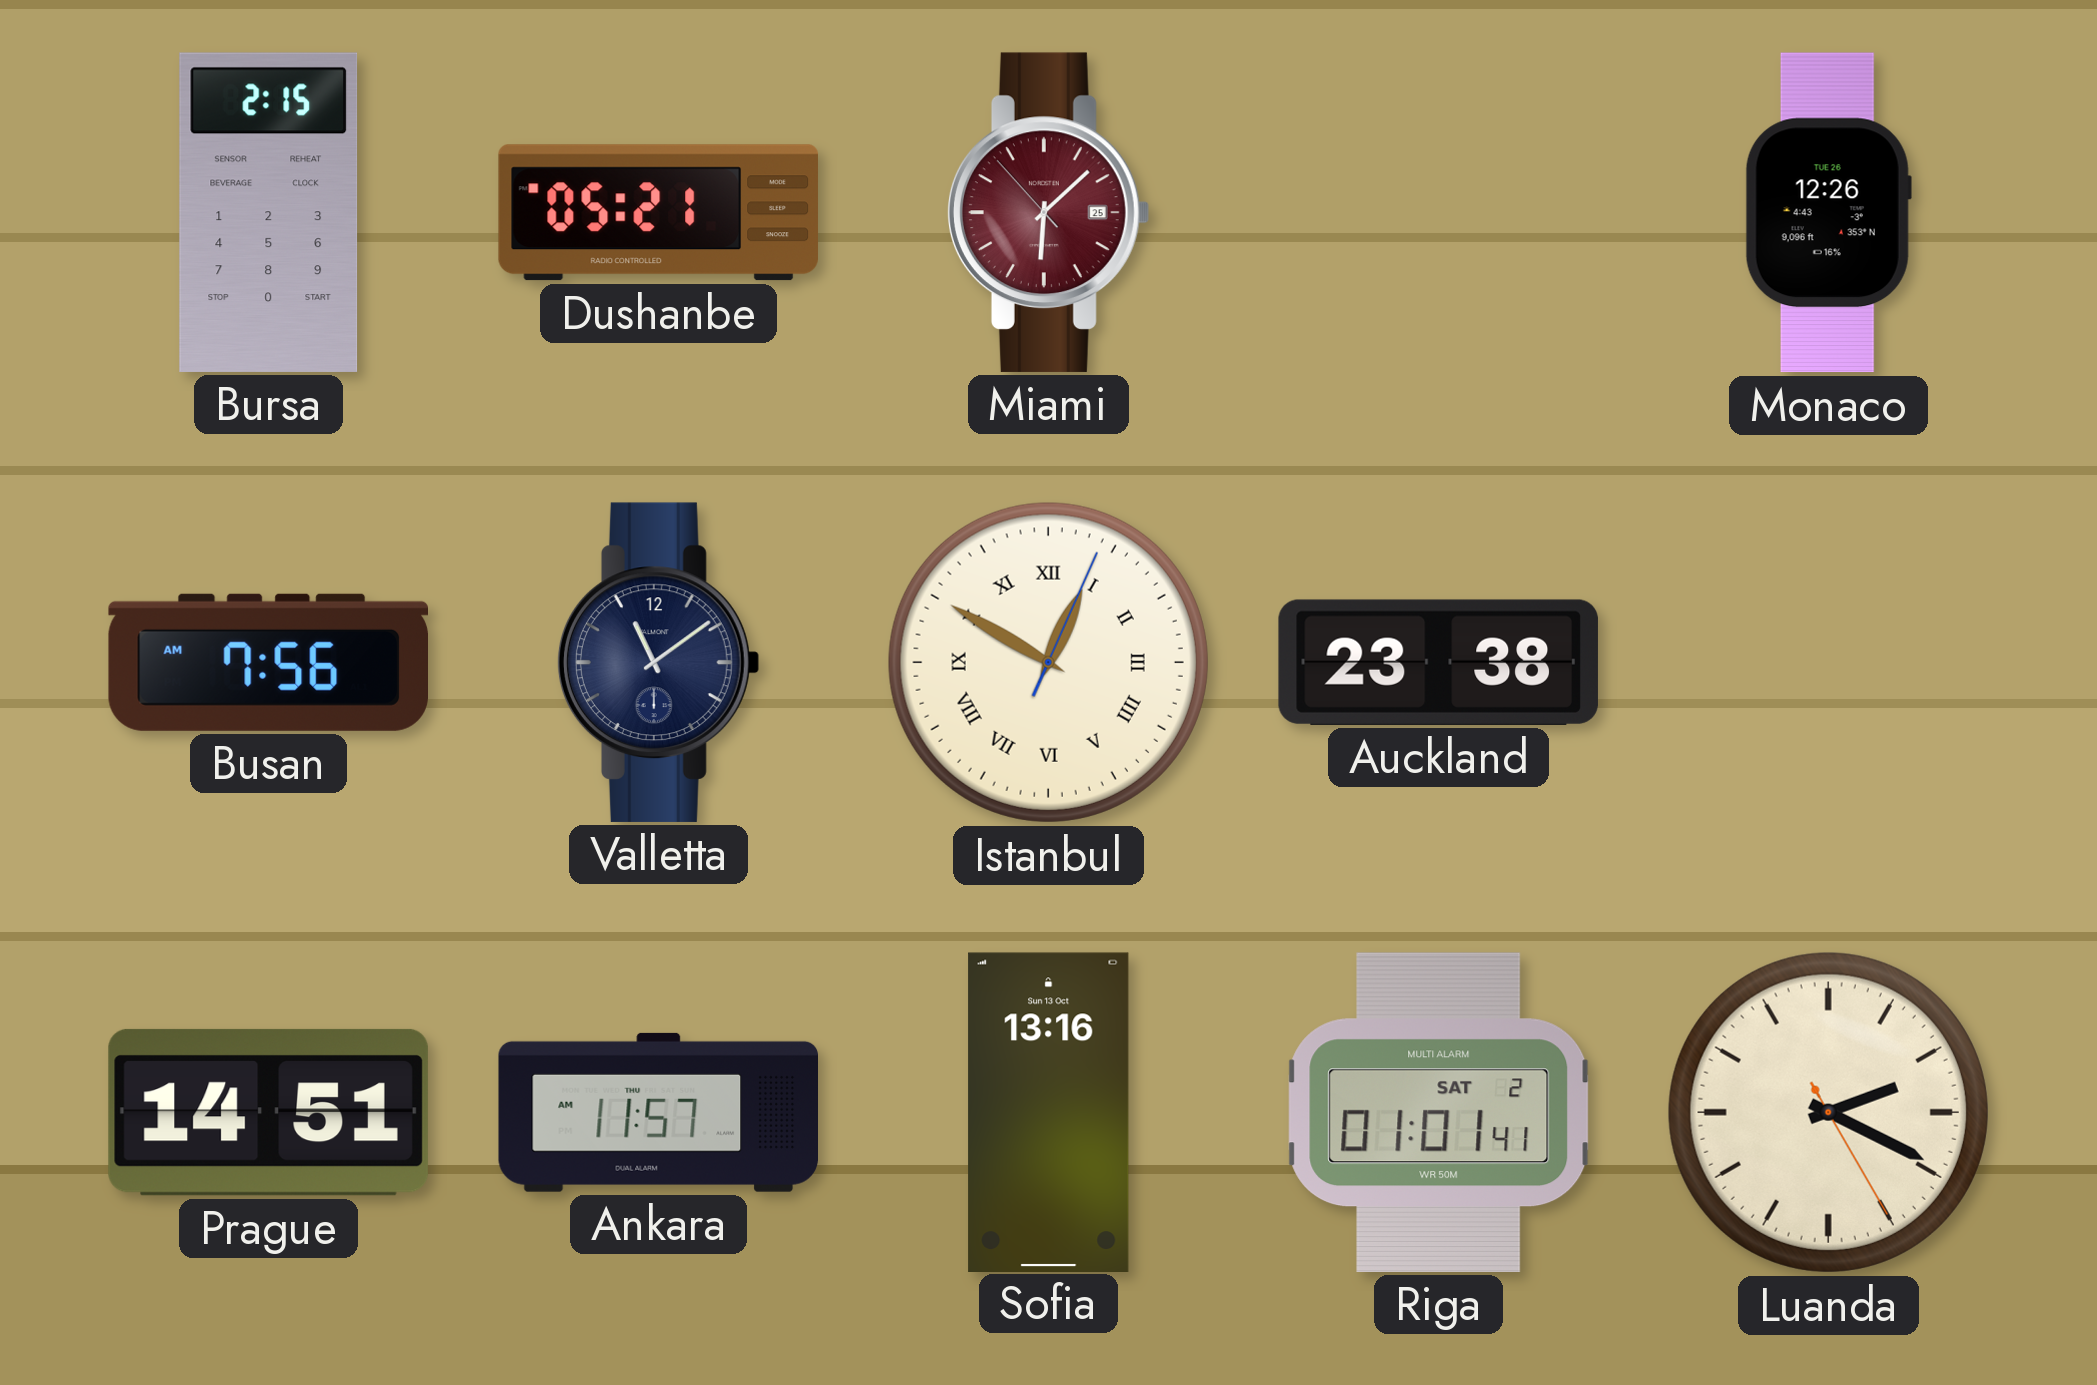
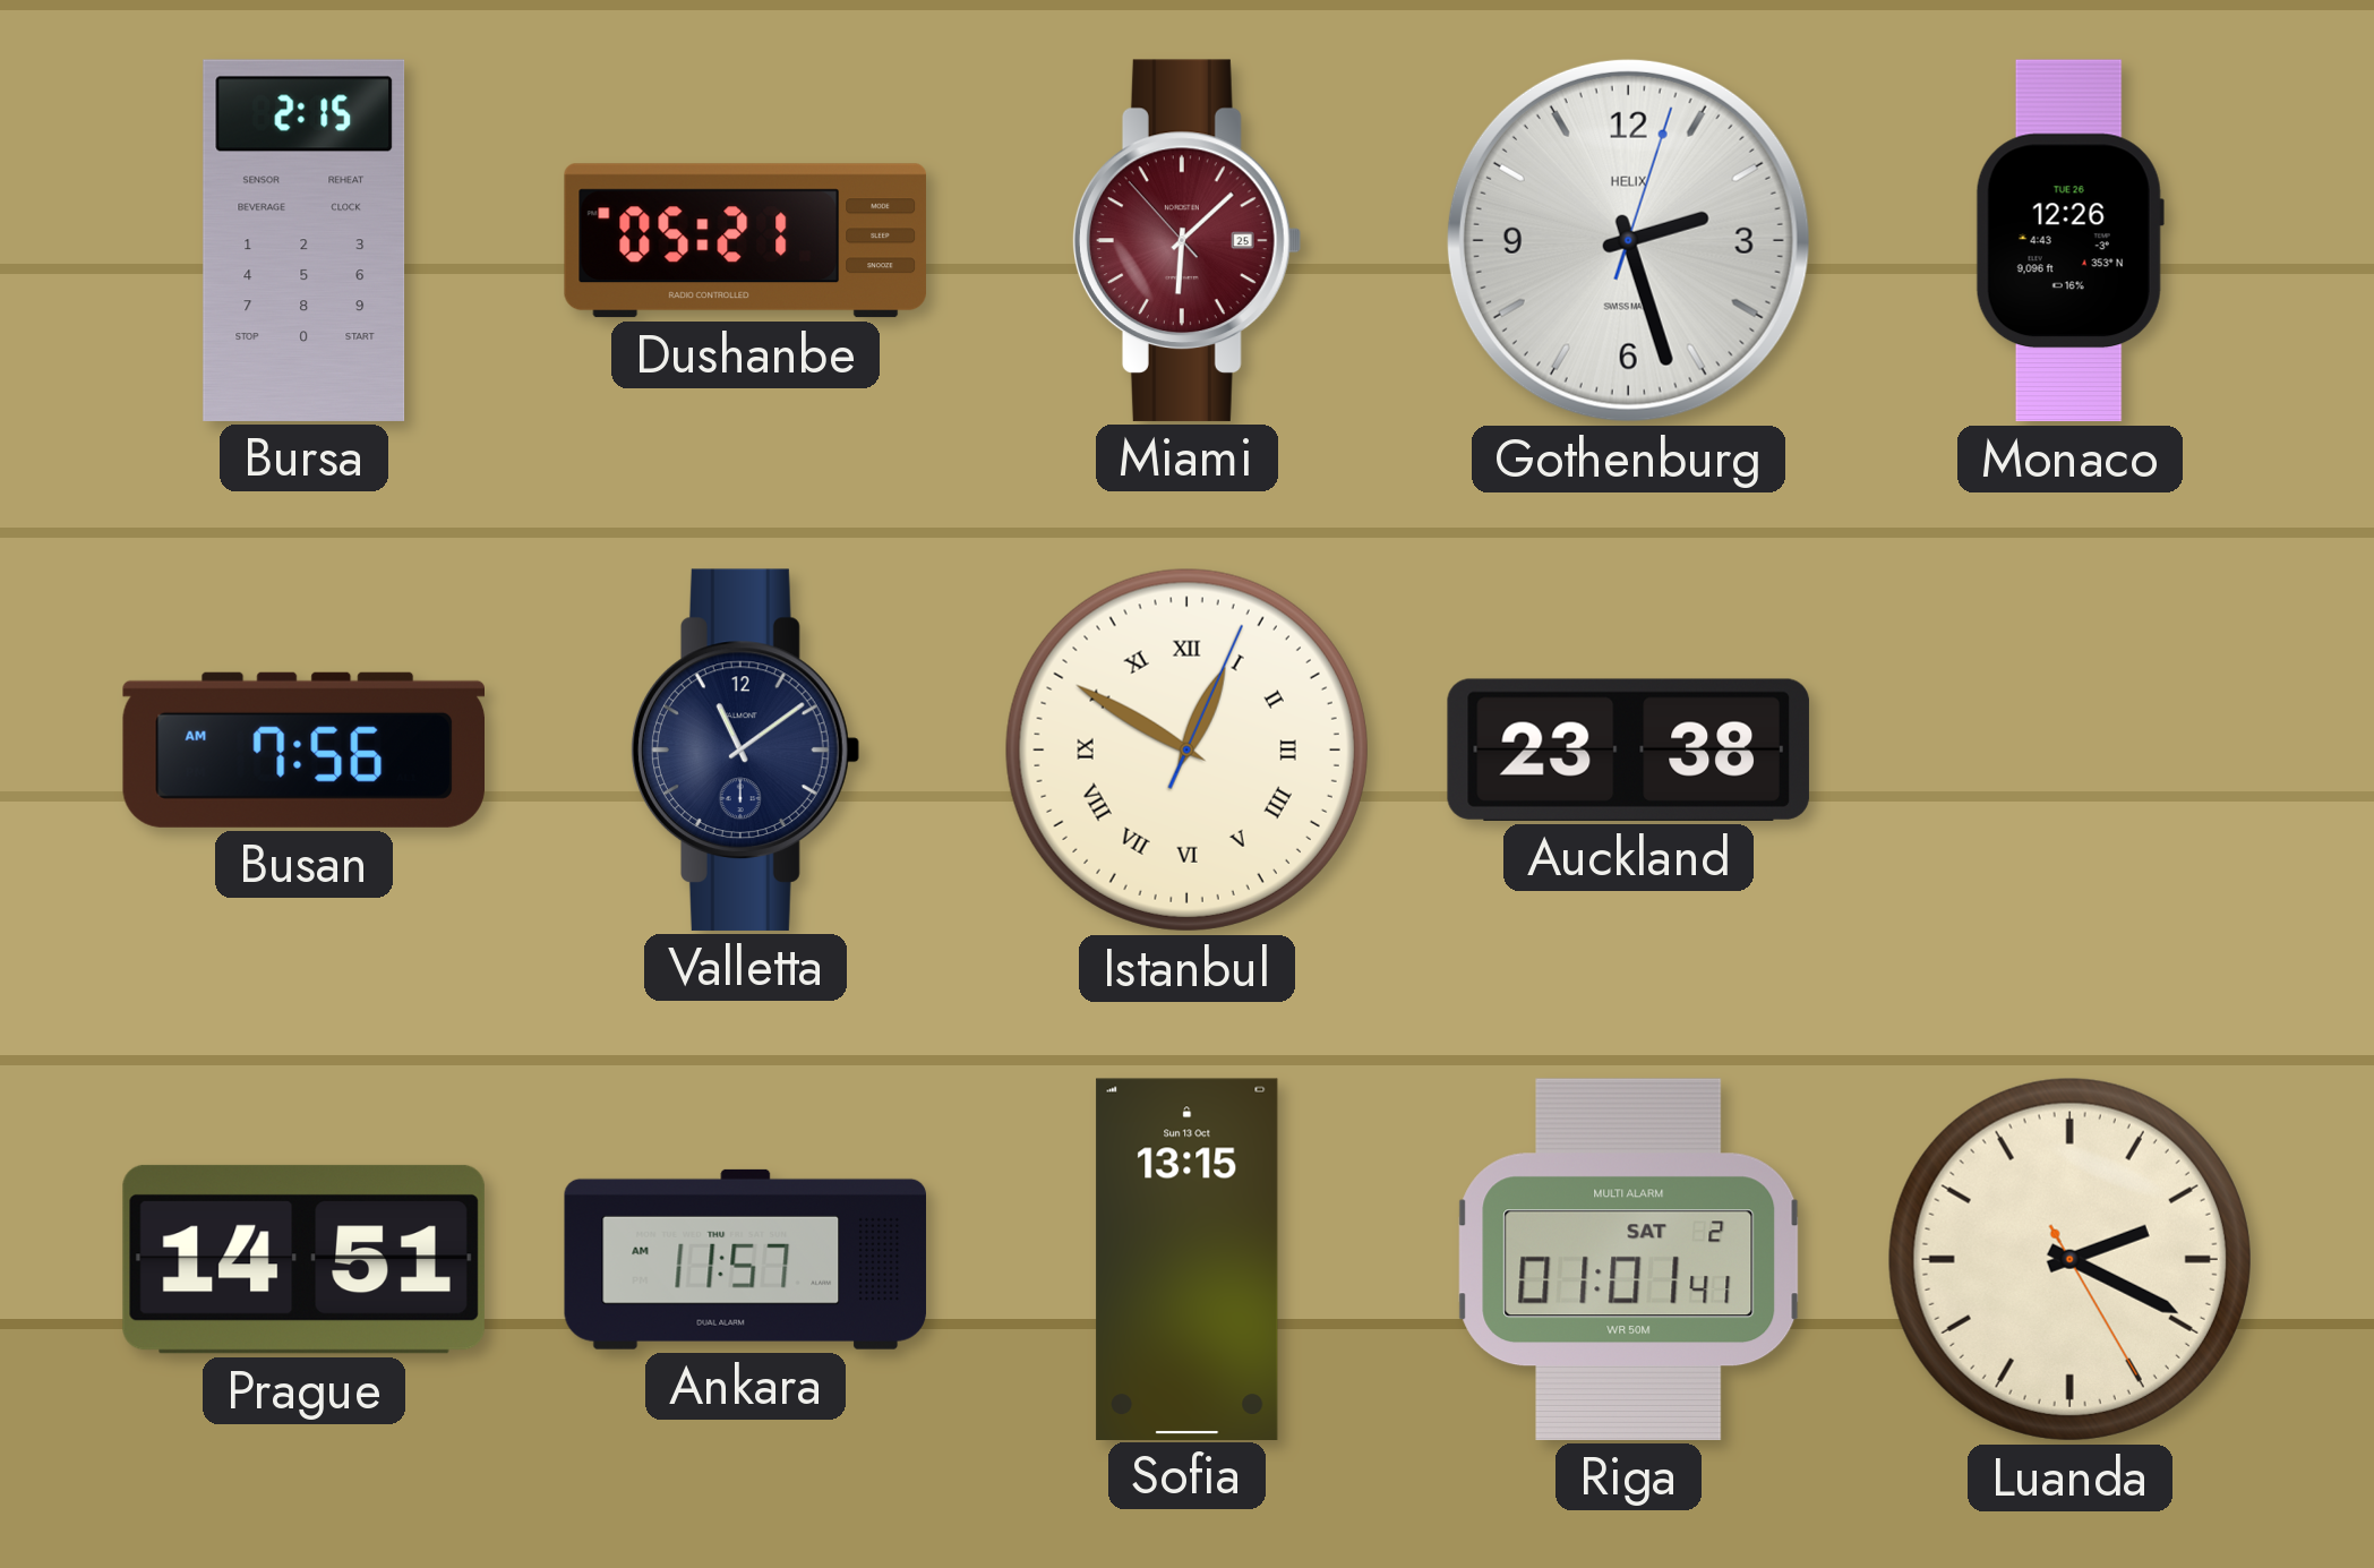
Gothenburg: none -> 2:27 (1628, 240)
Sofia: 13:16 -> 13:15 (1188, 1259)
